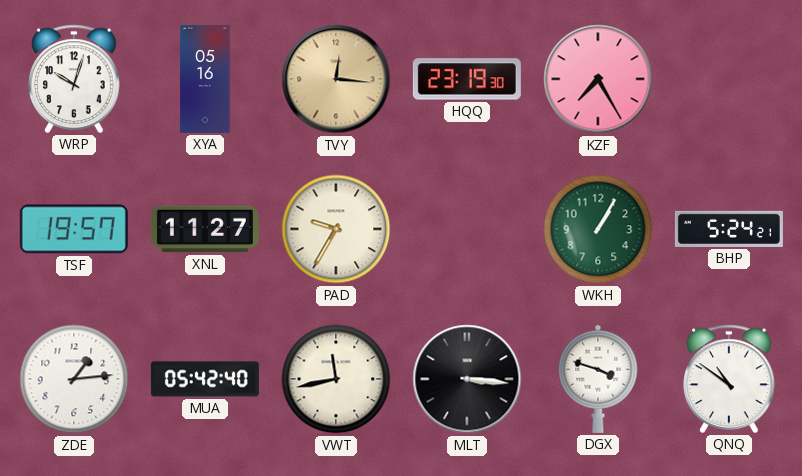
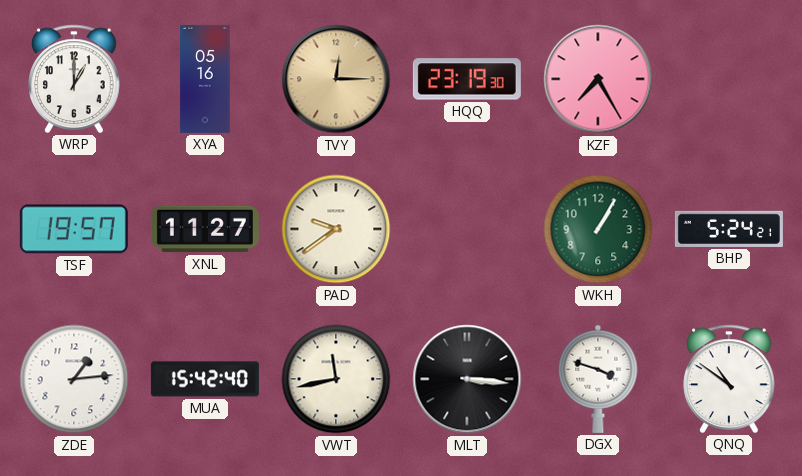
WRP: 10:03 -> 1:00 (74, 79)
TVY: 12:16 -> 12:15 (336, 79)
PAD: 9:35 -> 9:39 (336, 229)
MUA: 05:42 -> 15:42 (205, 379)
